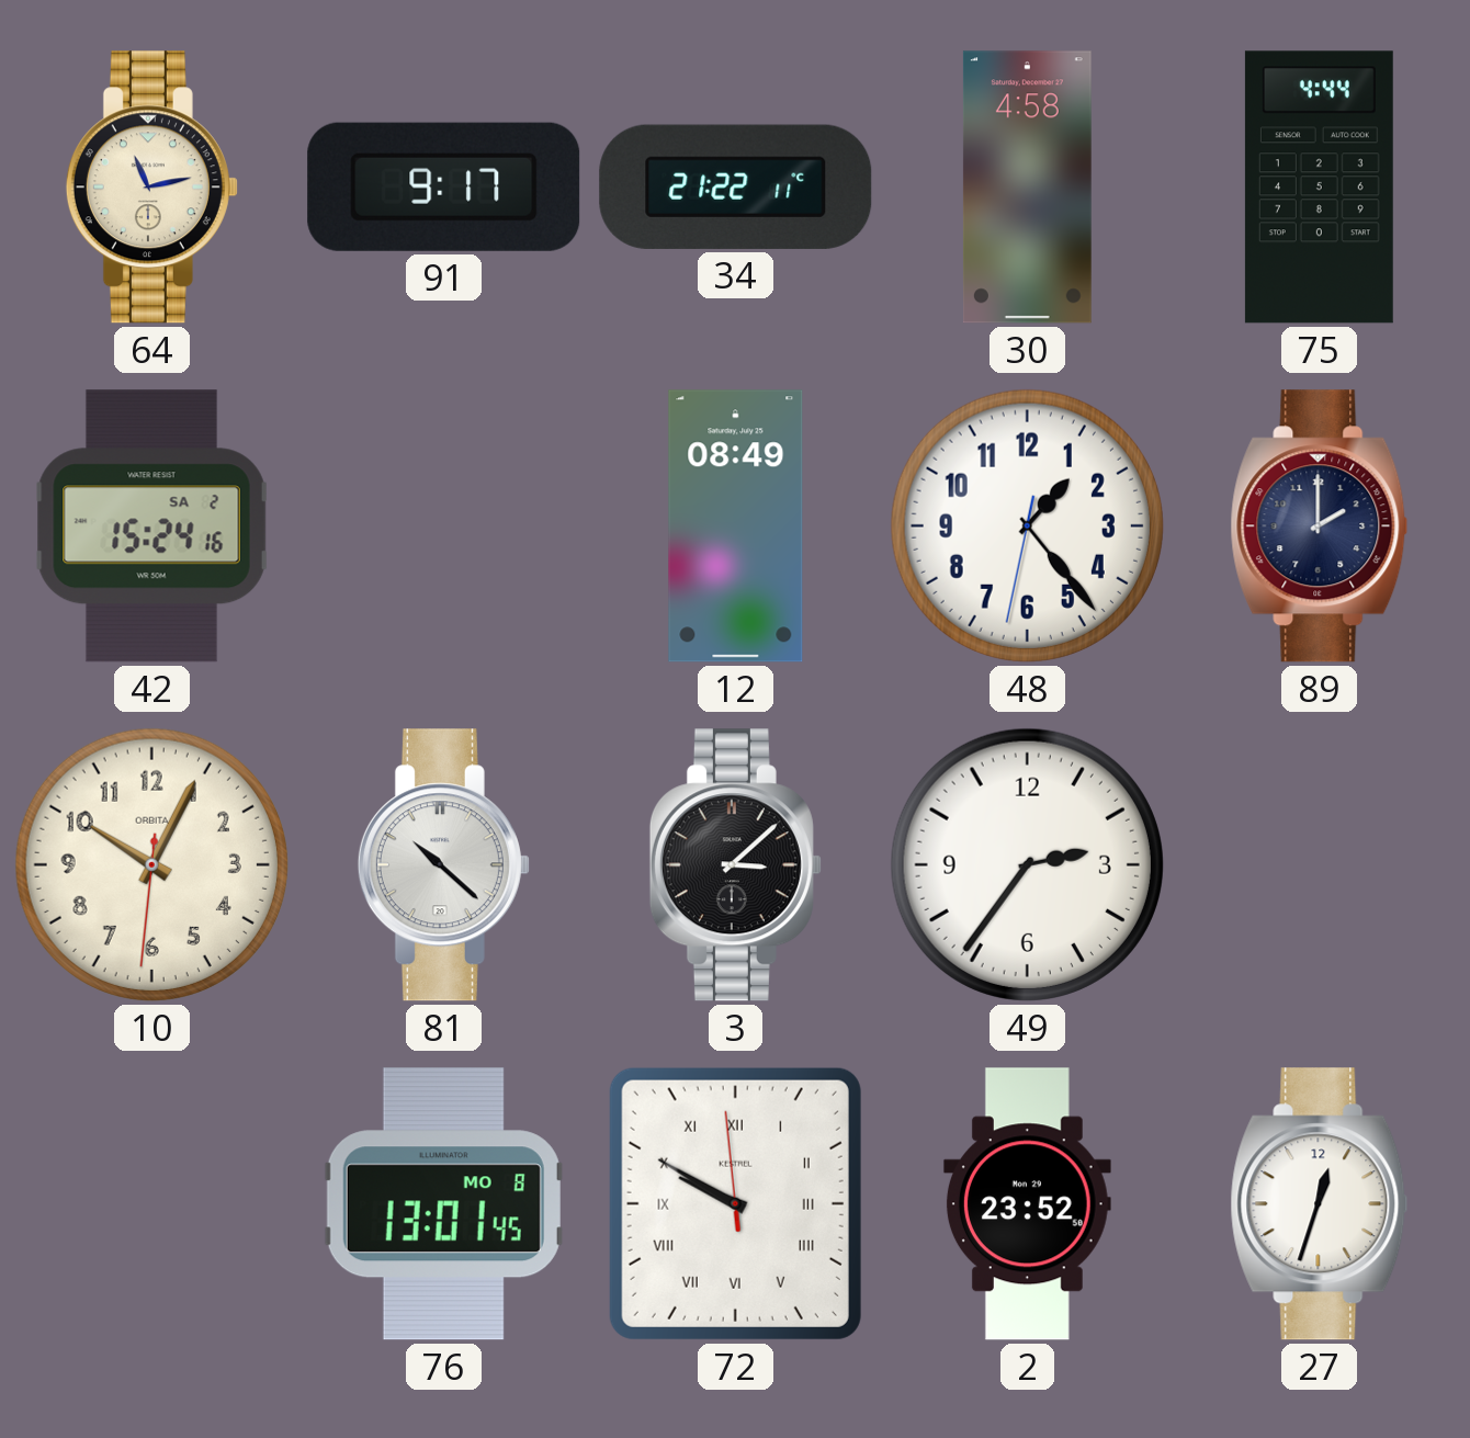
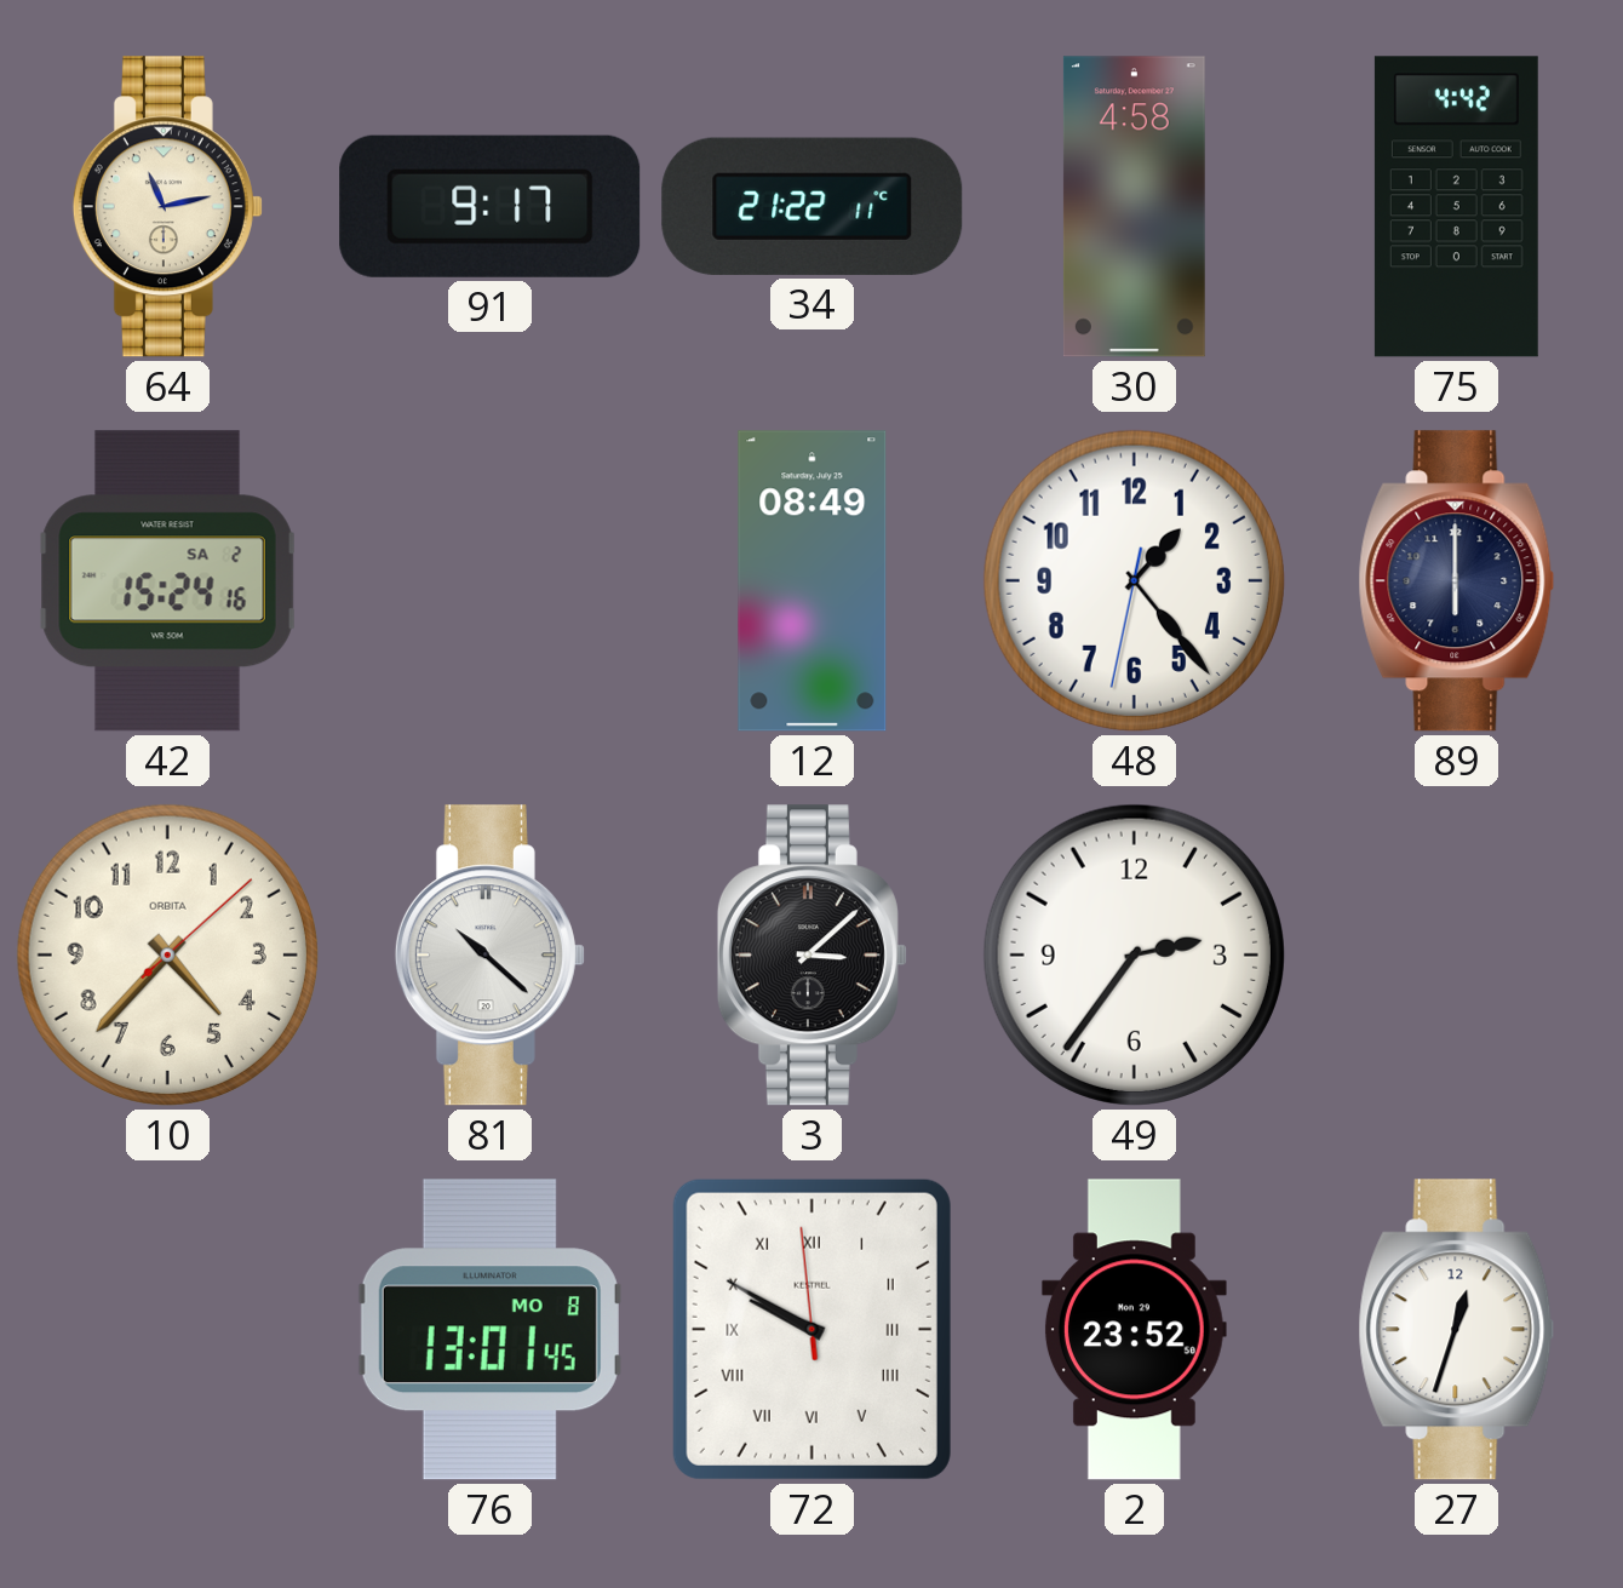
75: 4:44 -> 4:42 (1456, 207)
89: 2:00 -> 6:00 (1457, 581)
10: 10:04 -> 4:37 (167, 954)
